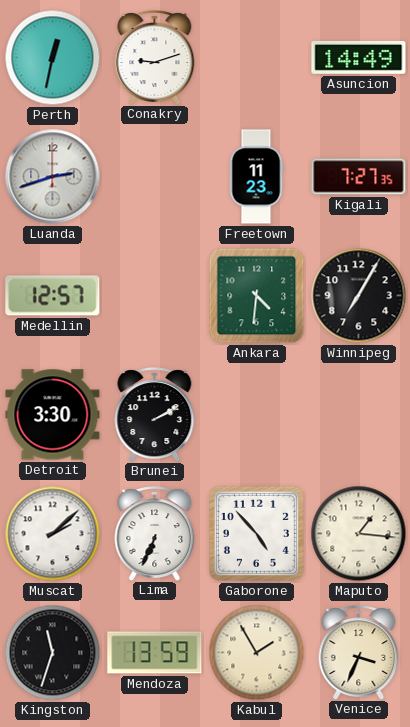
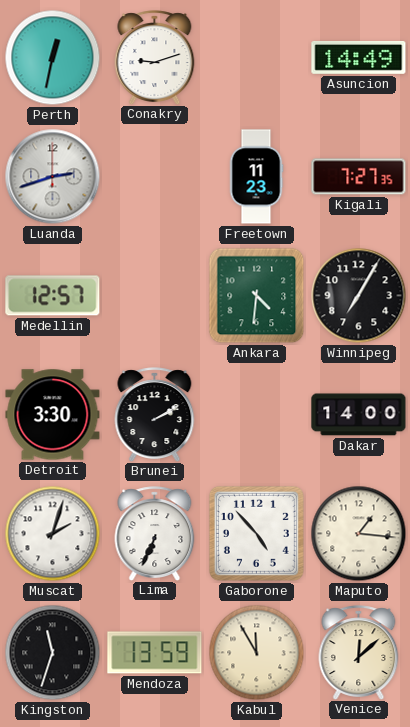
Dakar: none -> 14:00 (359, 415)
Muscat: 2:08 -> 2:03 (53, 534)
Kabul: 1:55 -> 11:55 (257, 653)
Venice: 3:34 -> 12:08 (359, 652)
